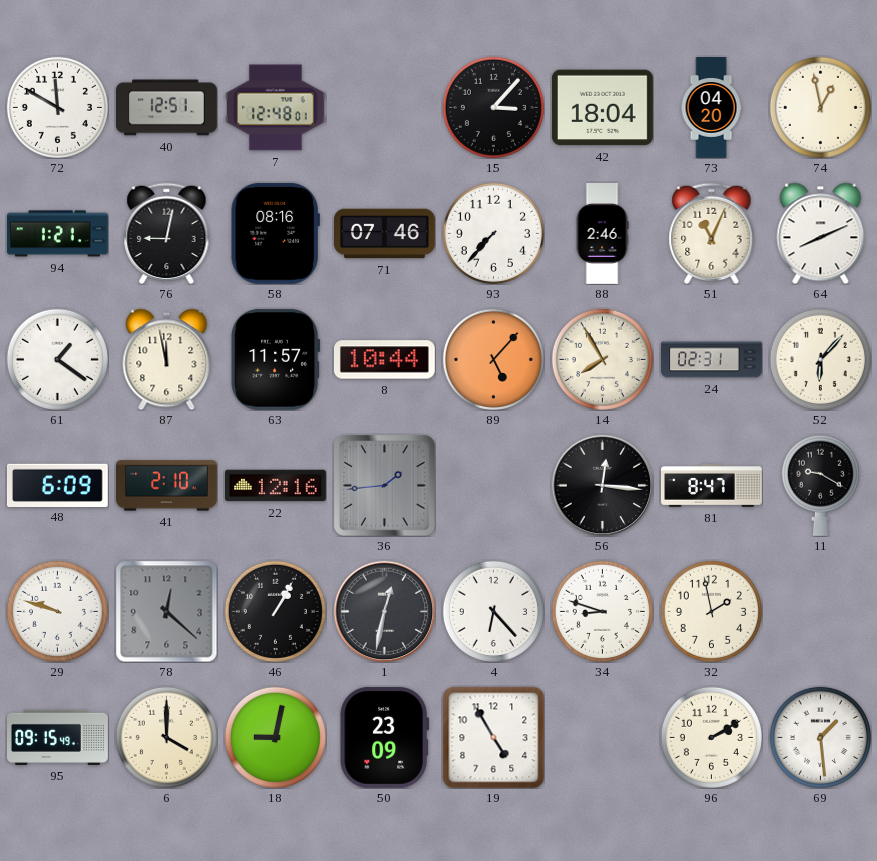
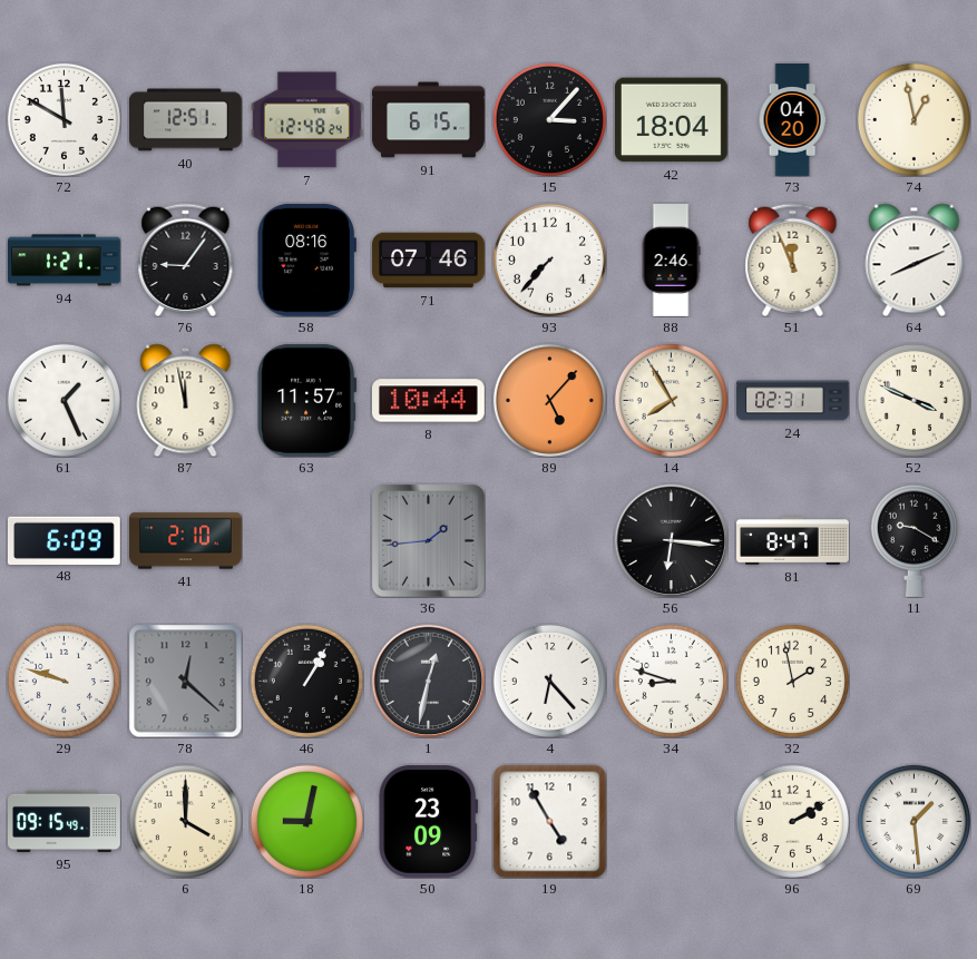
7: 12:48:01 -> 12:48:24 (306, 120)
91: none -> 6:15 (429, 120)
76: 9:02 -> 9:06 (186, 260)
51: 11:04 -> 11:56 (793, 260)
61: 1:21 -> 1:26 (63, 400)
52: 6:07 -> 3:49 (914, 400)
22: 12:16 -> none (276, 486)
56: 12:16 -> 6:16 (671, 540)
